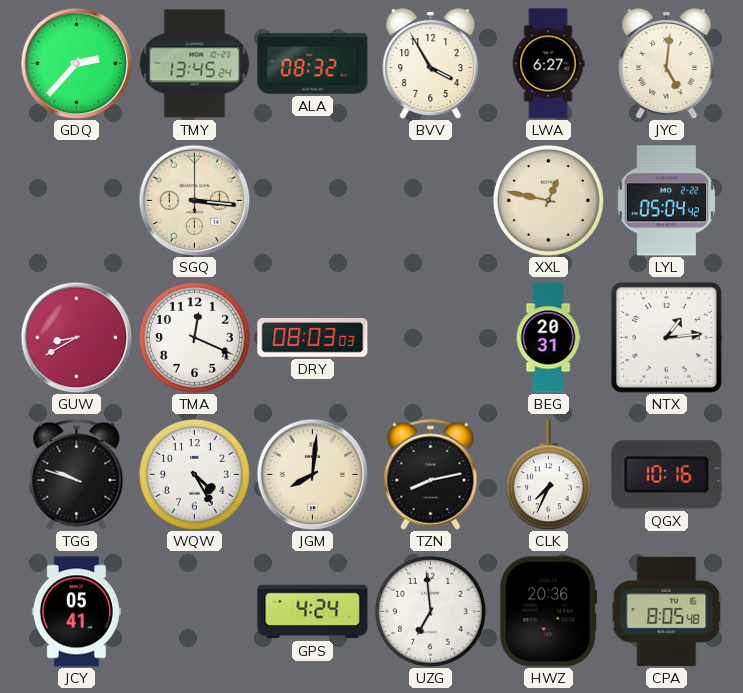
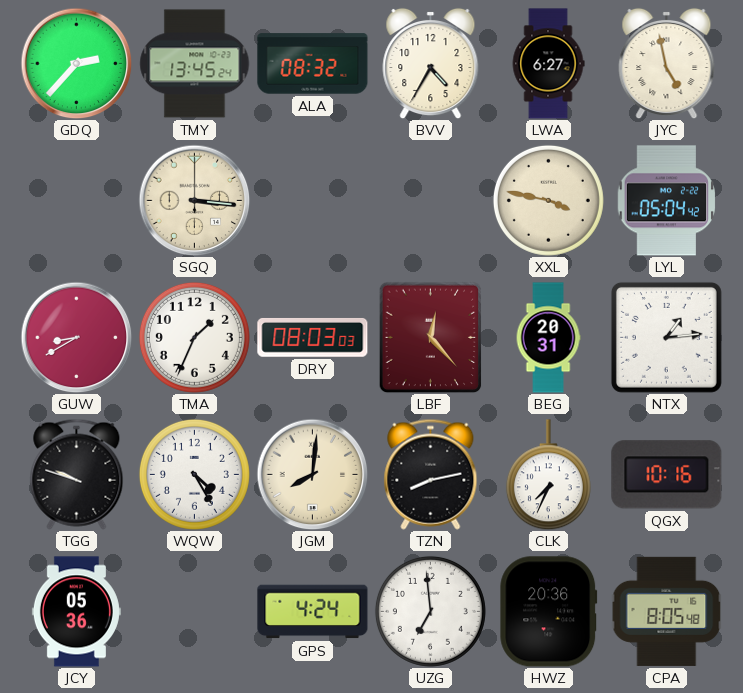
BVV: 3:55 -> 4:35 (431, 63)
JYC: 5:01 -> 4:58 (667, 63)
XXL: 12:47 -> 3:47 (548, 200)
TMA: 12:19 -> 1:34 (194, 337)
LBF: none -> 12:23 (431, 337)
JCY: 05:41 -> 05:36 (76, 612)
